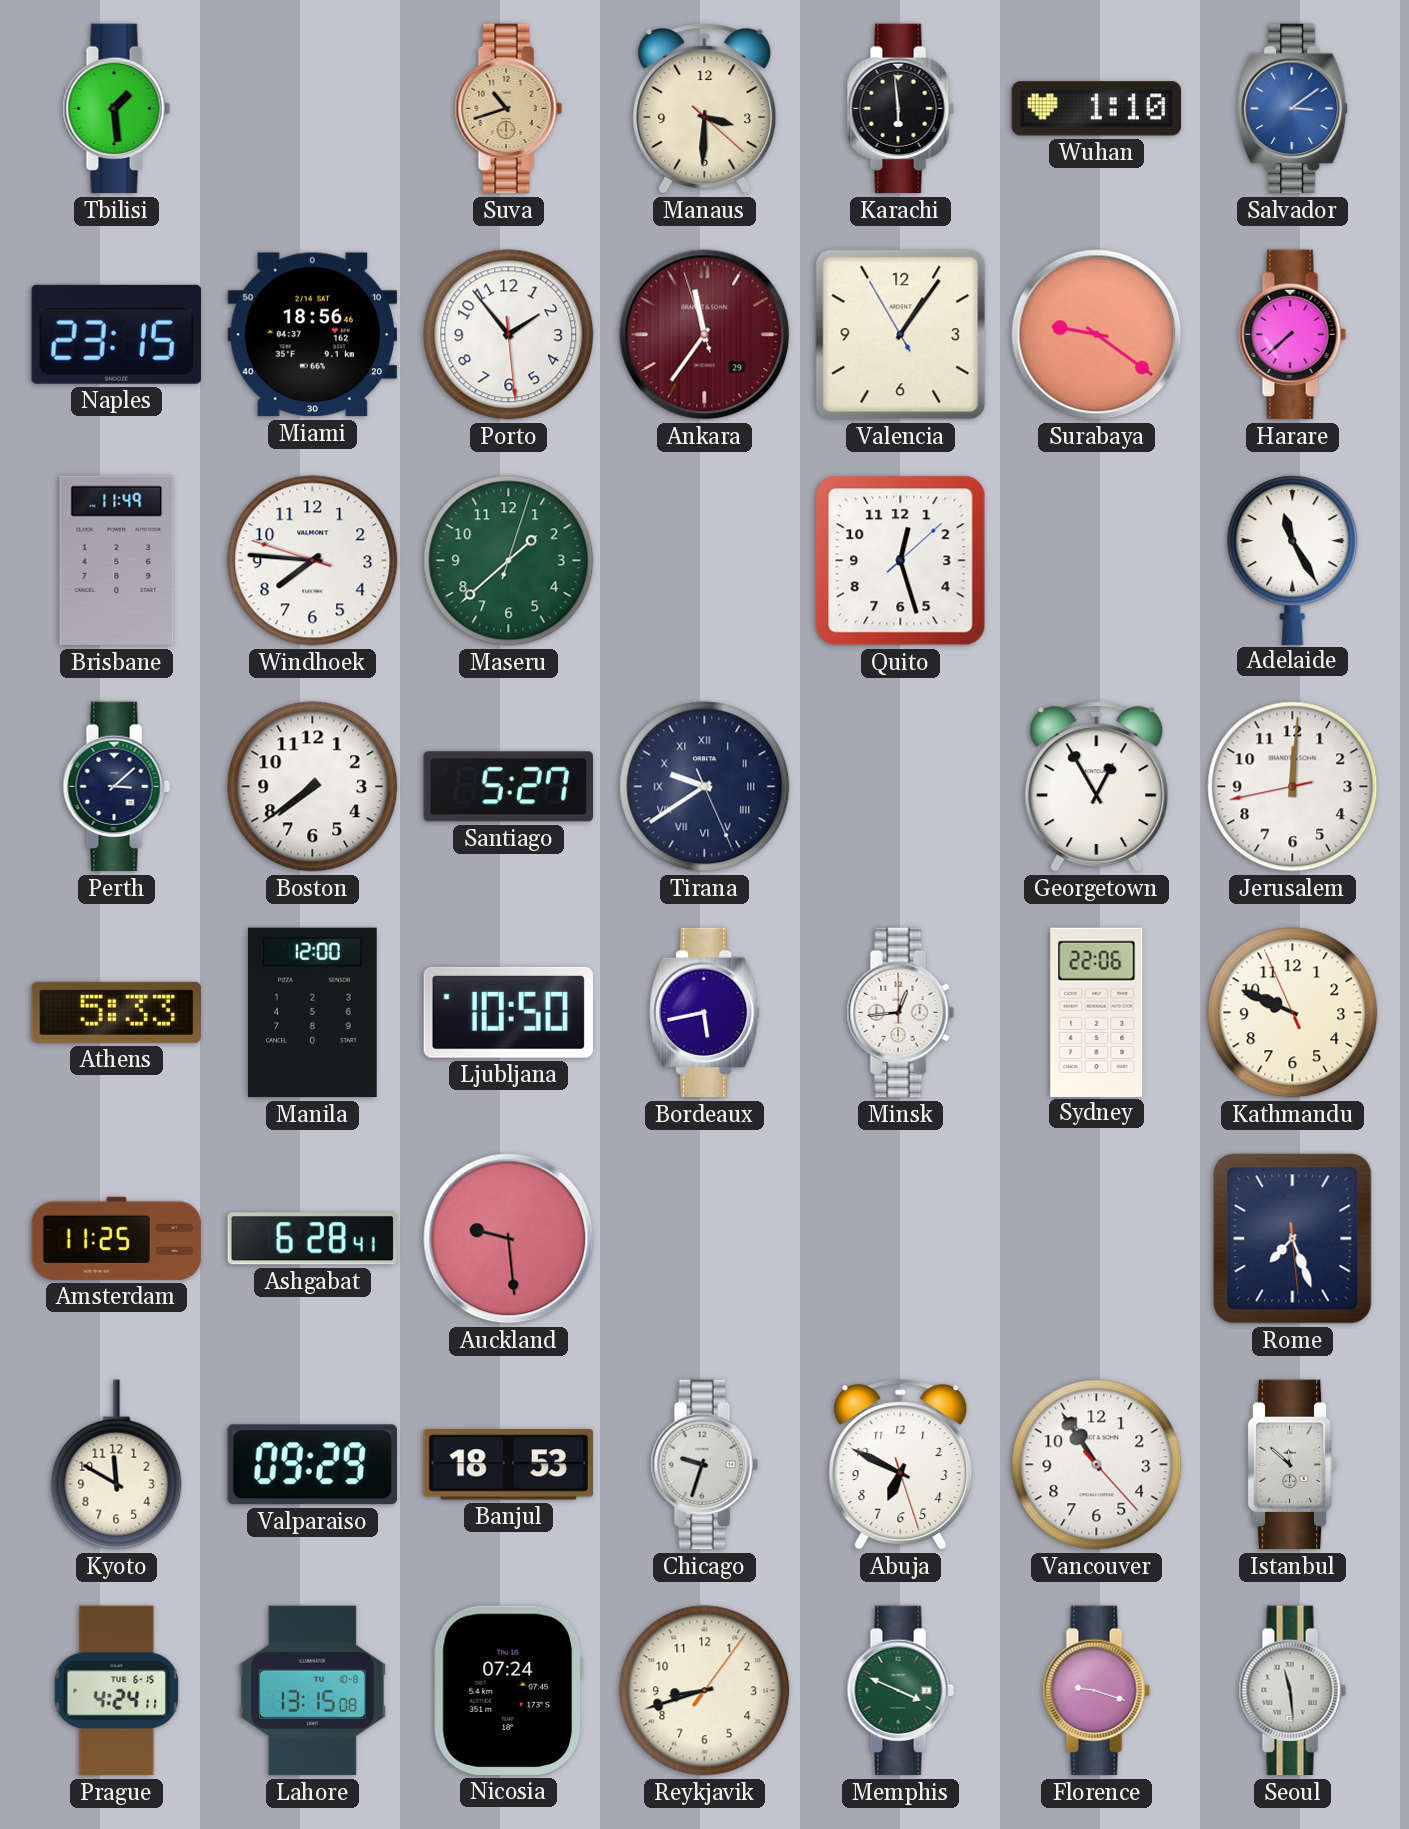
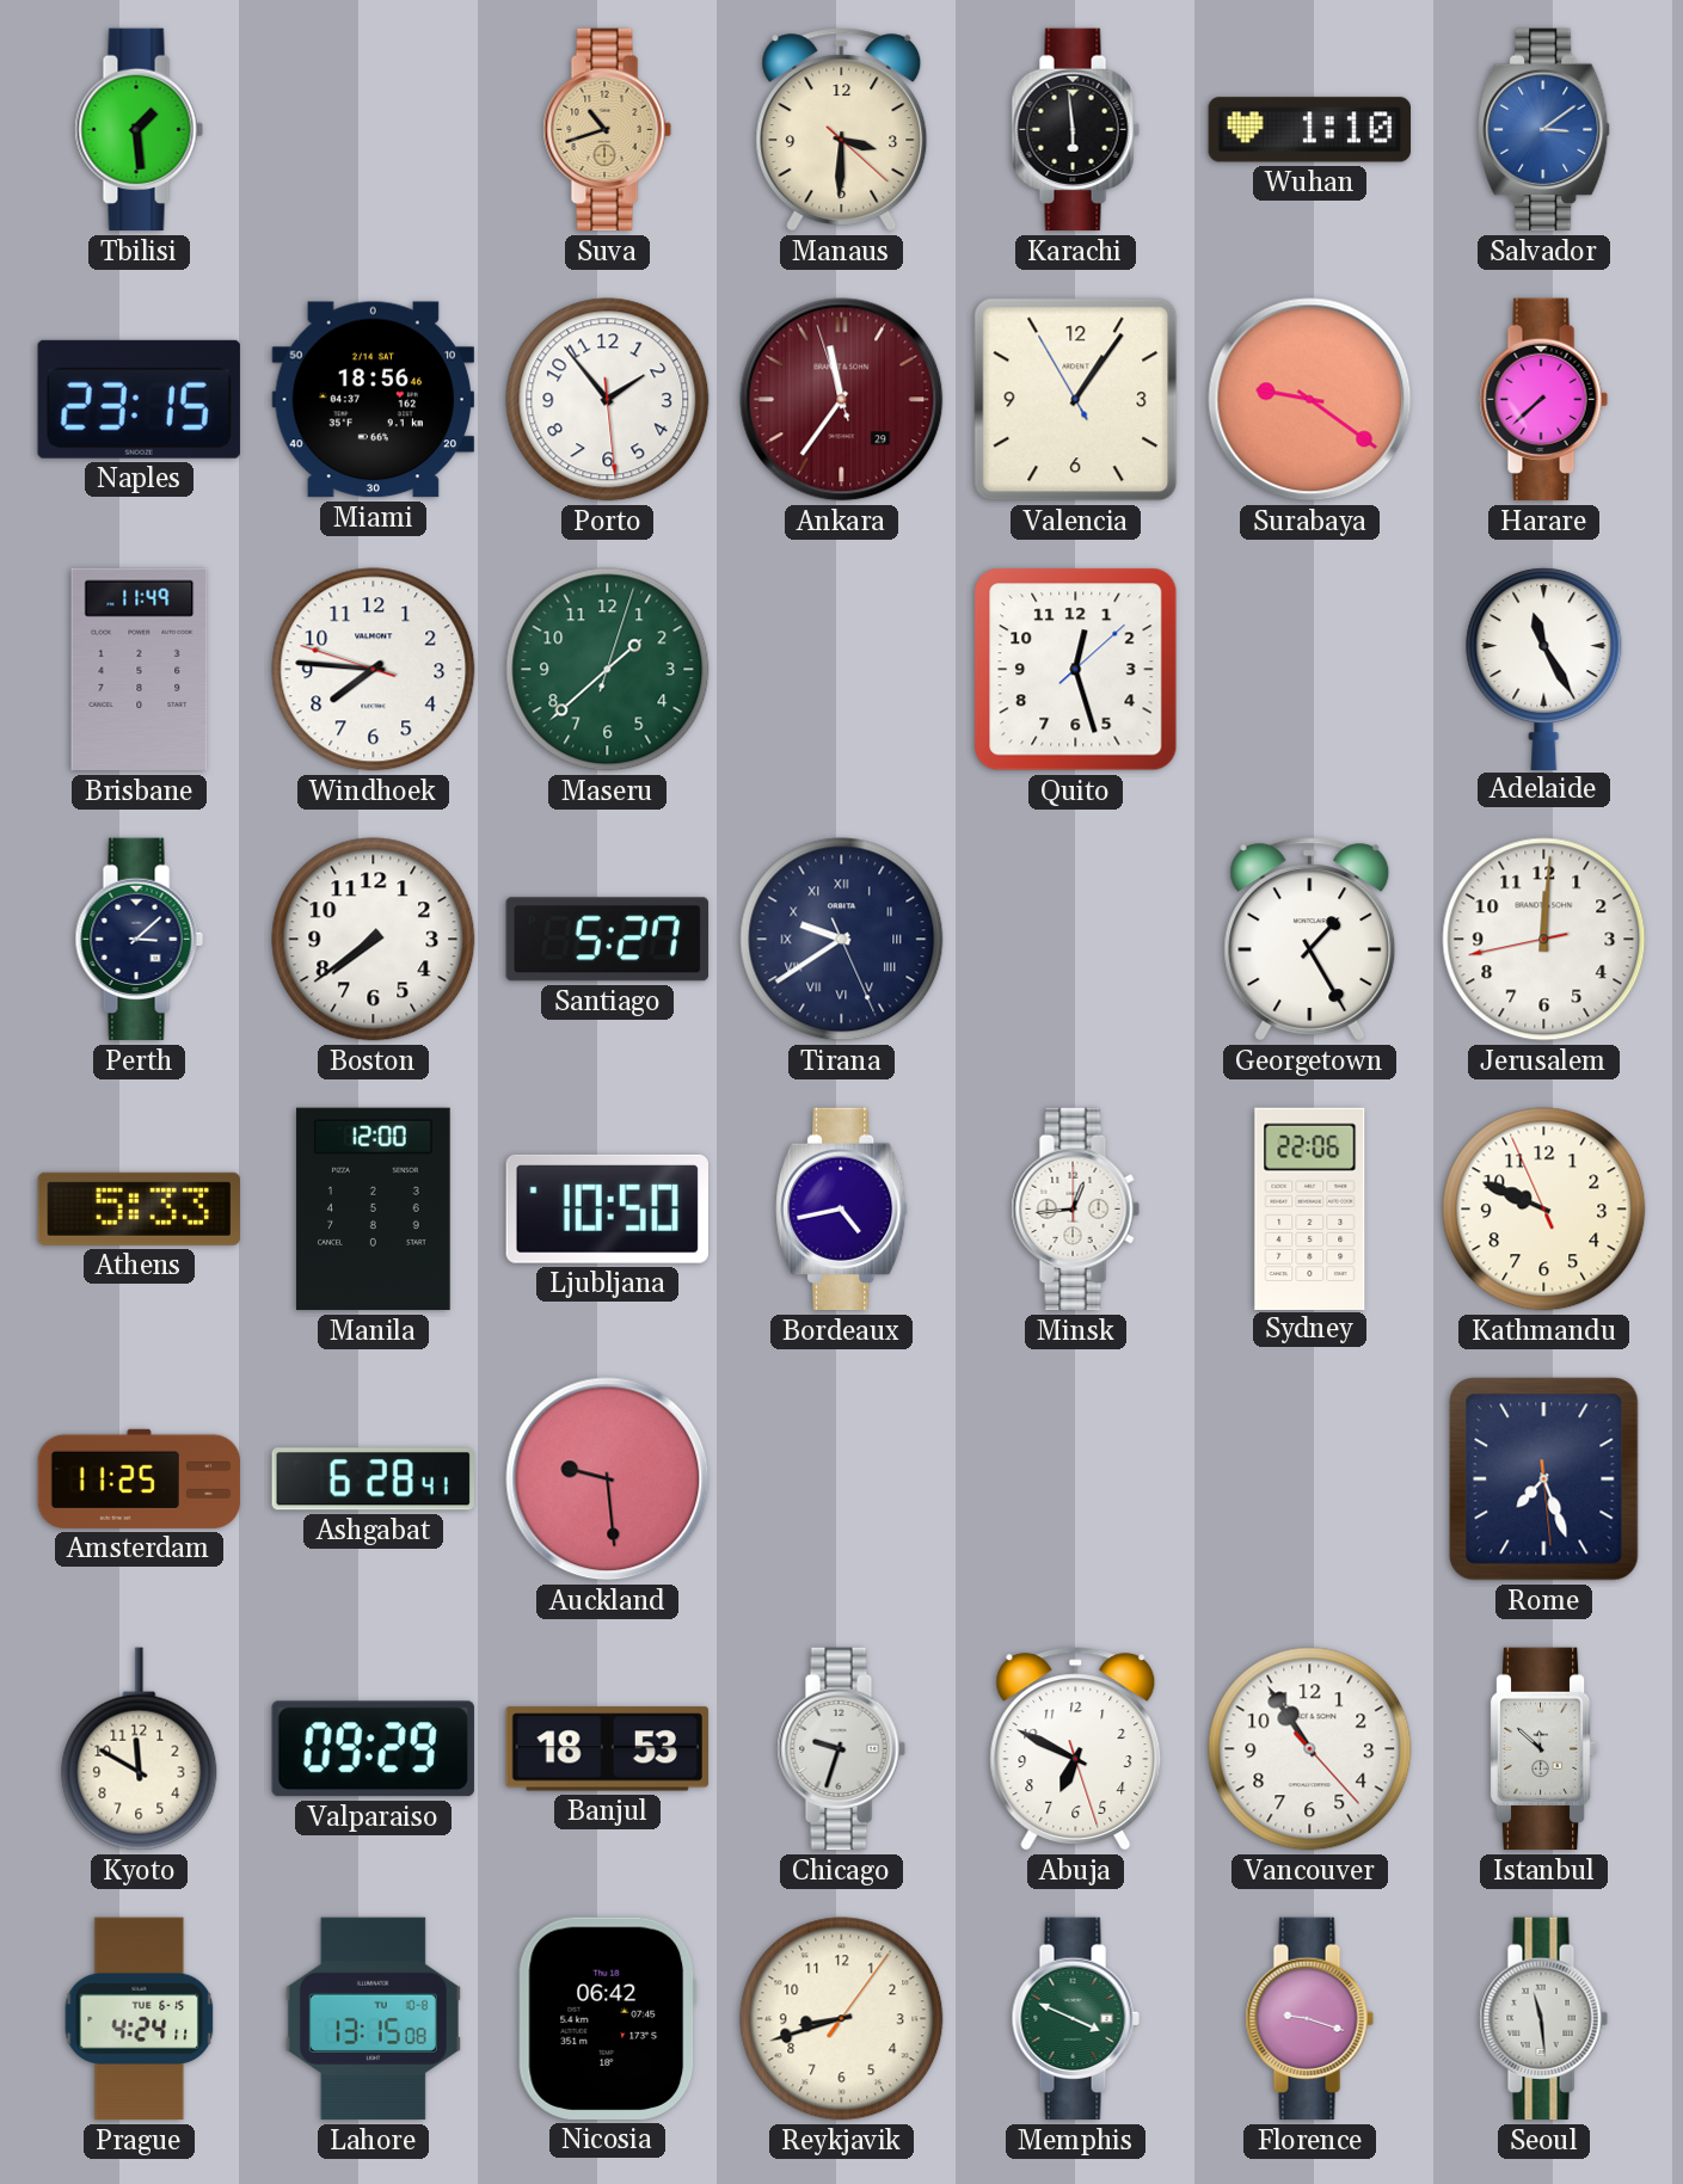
Georgetown: 12:55 -> 1:25 (1310, 940)
Bordeaux: 5:43 -> 4:43 (842, 1210)
Nicosia: 07:24 -> 06:42 (608, 2018)
